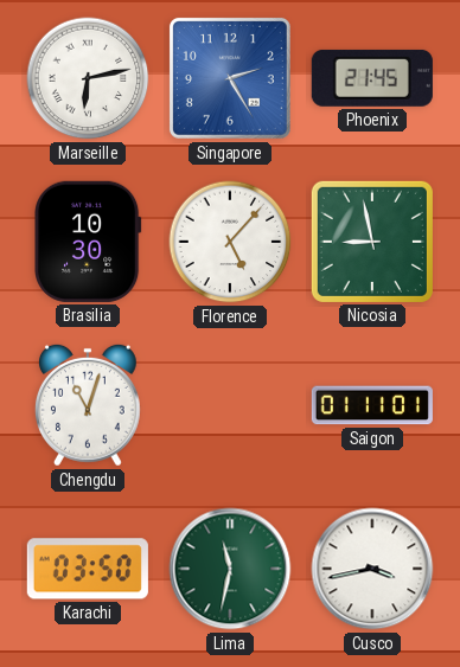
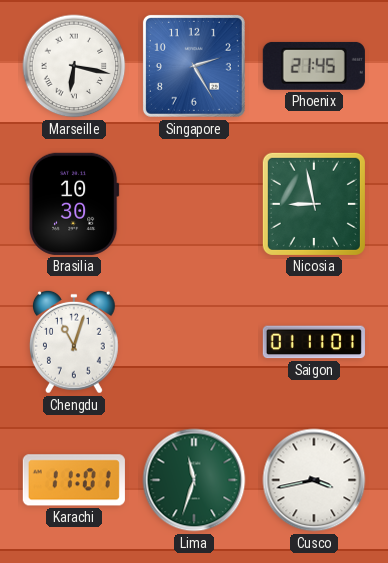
Marseille: 6:13 -> 6:17 (74, 66)
Florence: 5:07 -> none (230, 242)
Karachi: 03:50 -> 11:01 (74, 480)
Lima: 11:32 -> 11:33 (194, 480)
